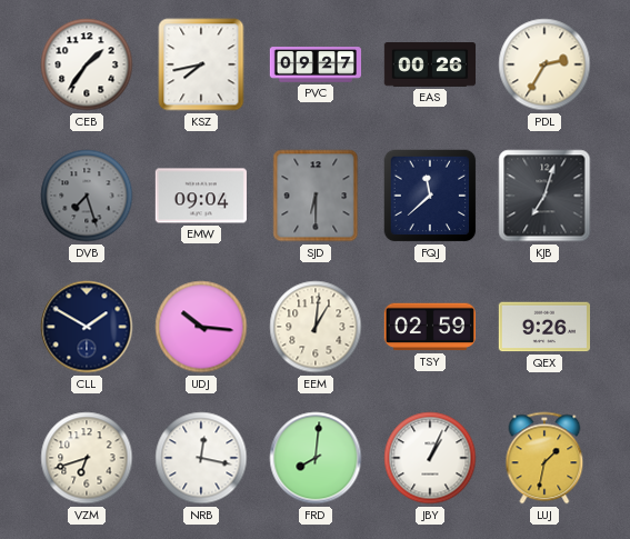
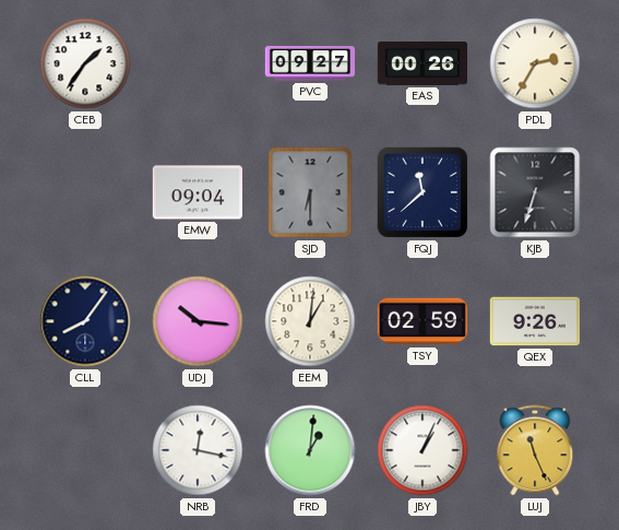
KSZ: 7:43 -> none (201, 64)
DVB: 7:27 -> none (87, 196)
KJB: 7:03 -> 6:33 (535, 192)
CLL: 1:50 -> 8:06 (85, 321)
VZM: 6:42 -> none (87, 458)
FRD: 8:01 -> 1:01 (310, 450)
LUJ: 1:32 -> 11:26 (535, 450)
